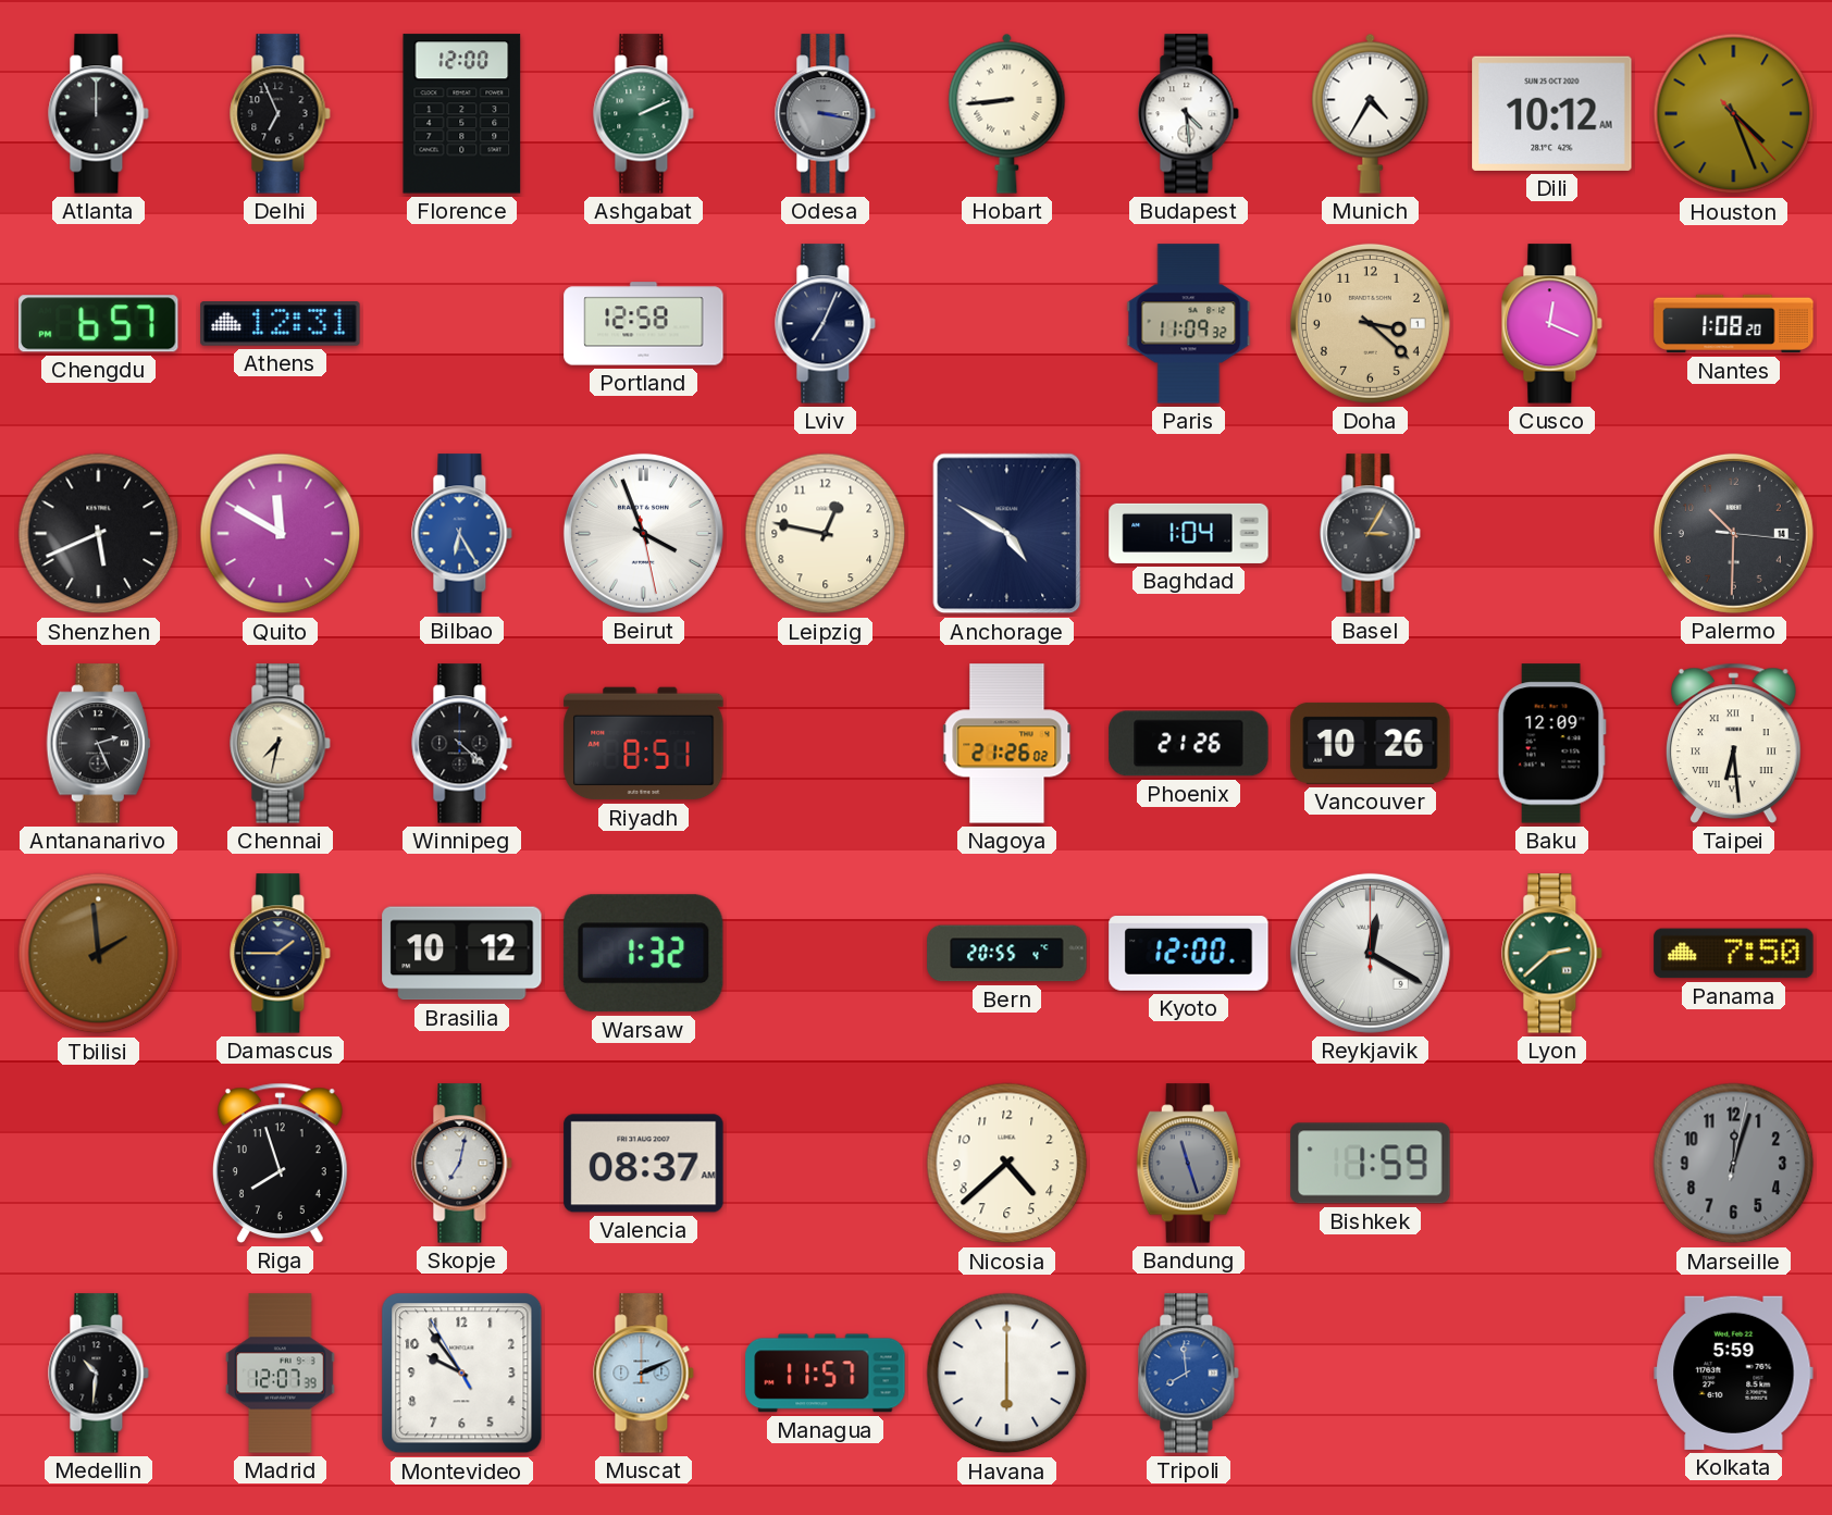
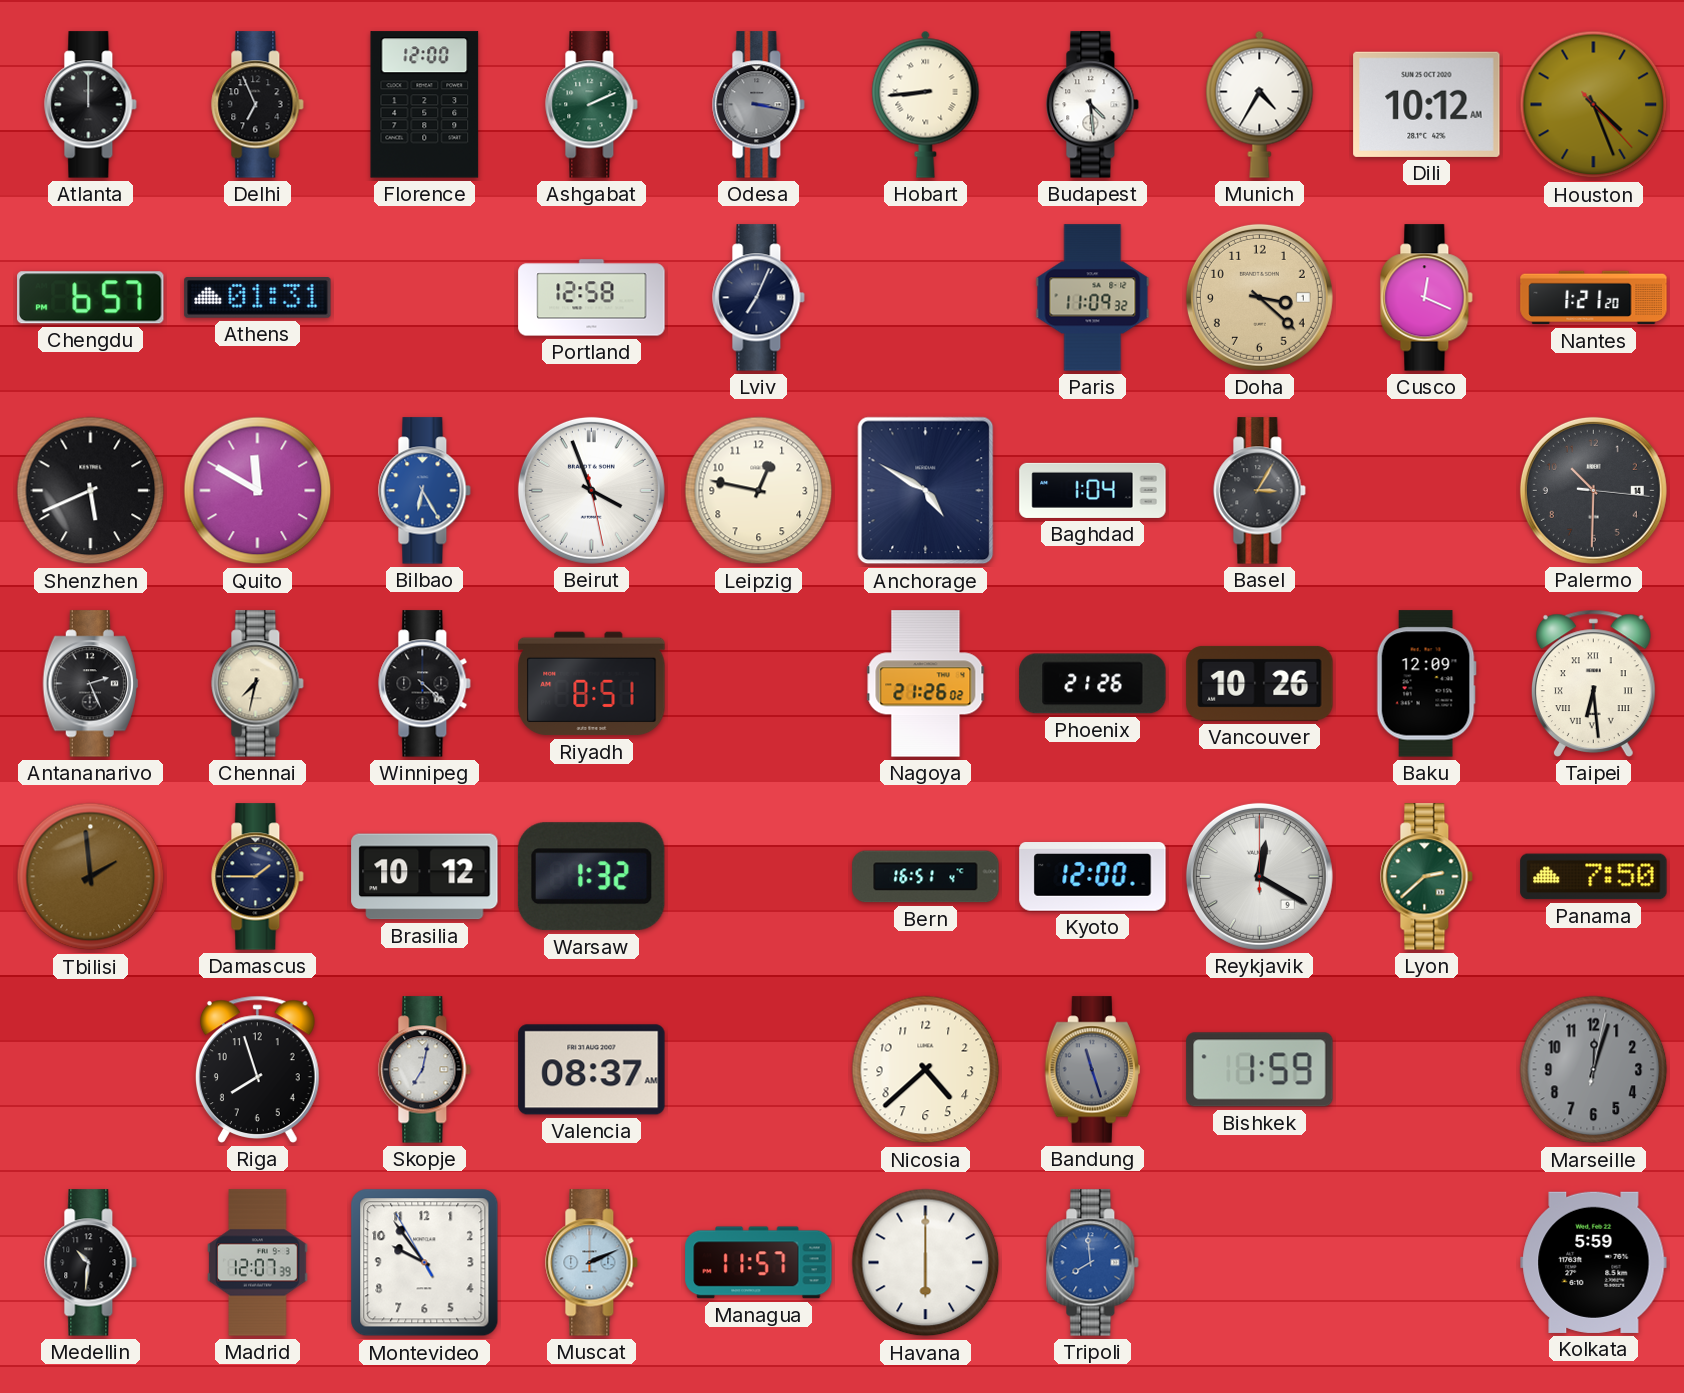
Athens: 12:31 -> 01:31 (258, 298)
Nantes: 1:08 -> 1:21 (1594, 298)
Bern: 20:55 -> 16:51 (926, 877)
